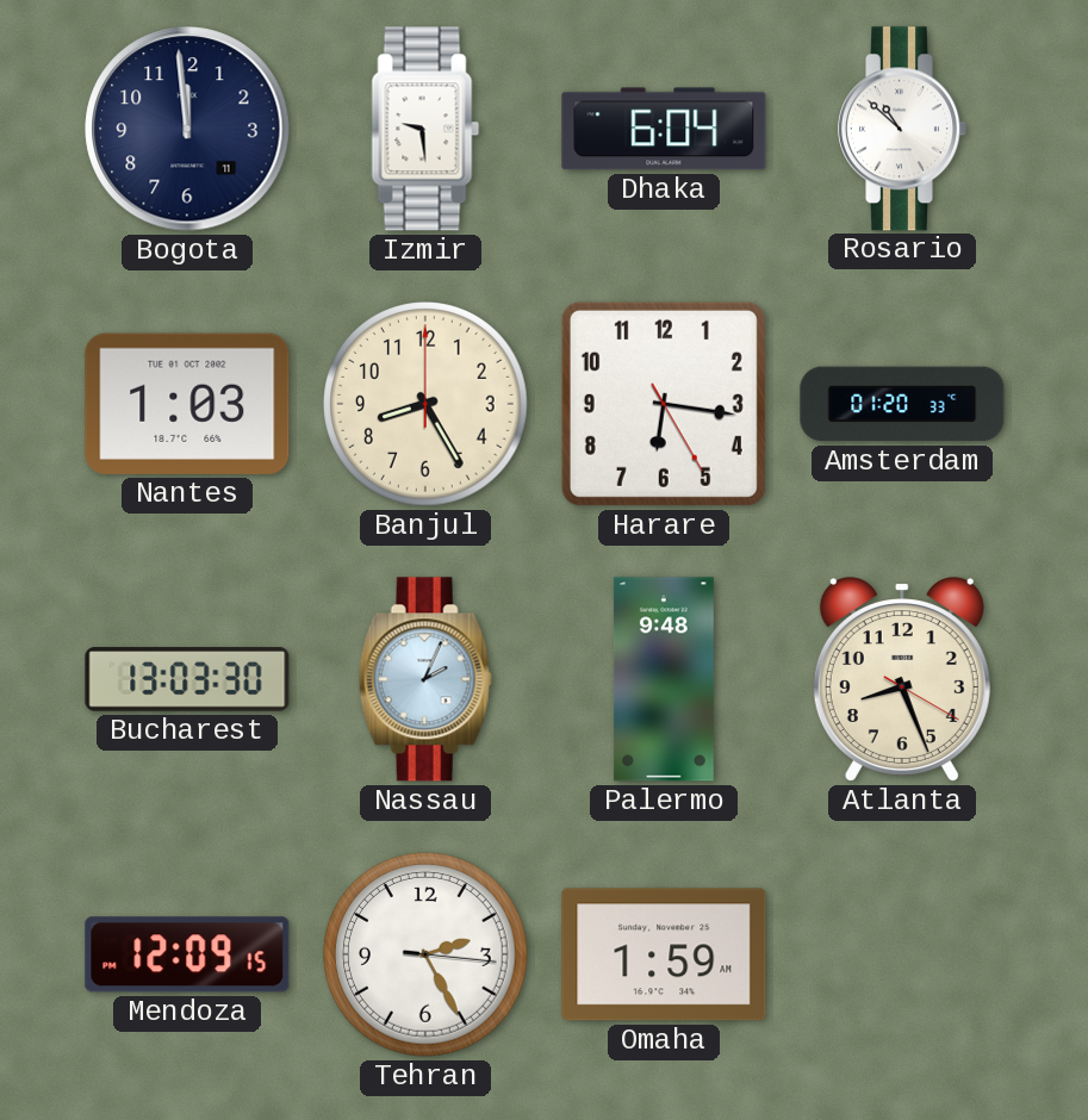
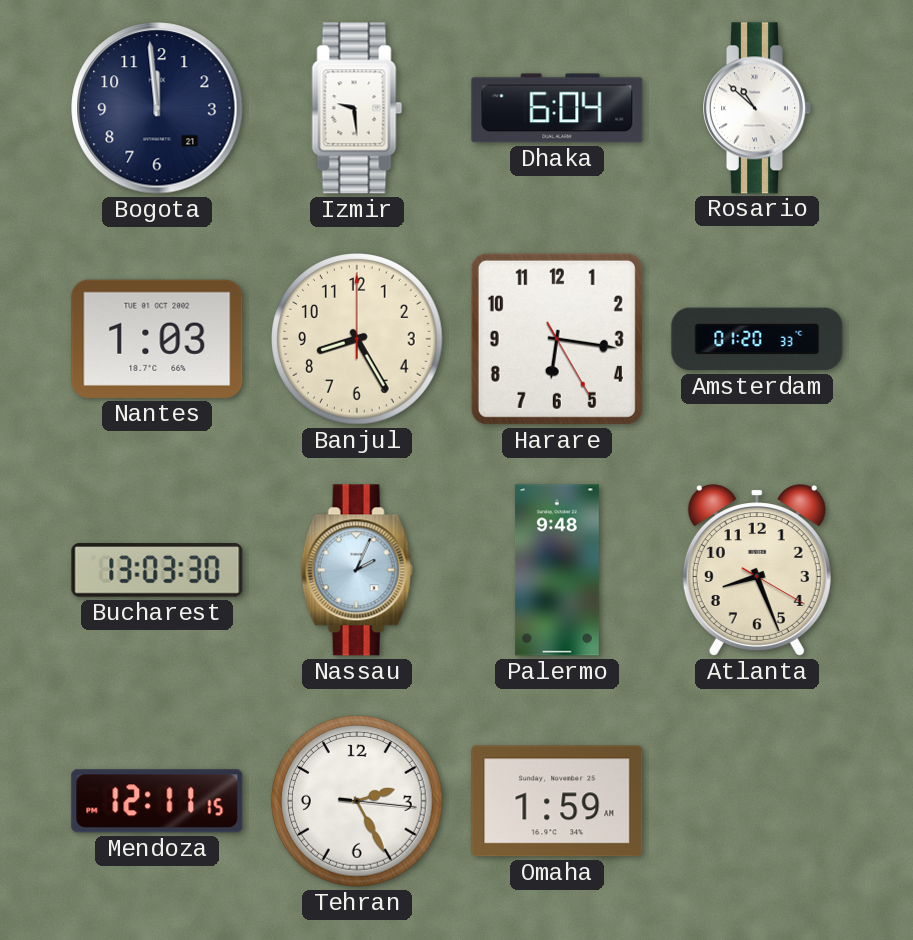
Bogota date: 11 -> 21 (157, 108)
Mendoza: 12:09 -> 12:11 (157, 801)
